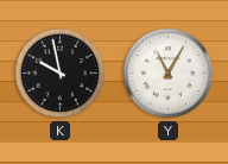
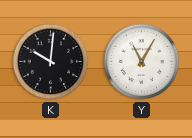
K: 9:58 -> 10:01 (51, 62)
